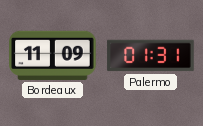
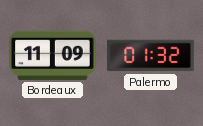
Palermo: 01:31 -> 01:32 (151, 56)
